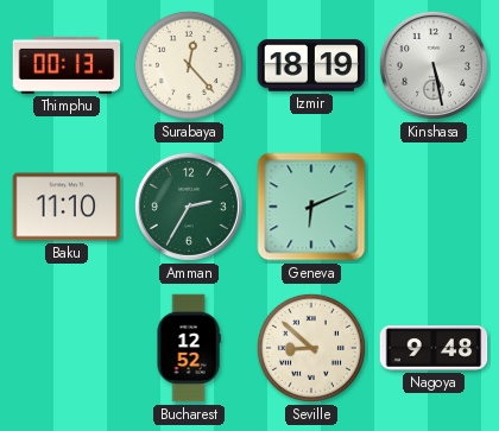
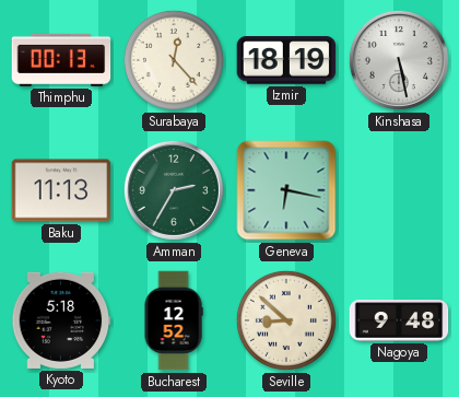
Baku: 11:10 -> 11:13 (61, 190)
Geneva: 6:11 -> 6:17 (286, 190)
Kyoto: none -> 5:18 (61, 320)
